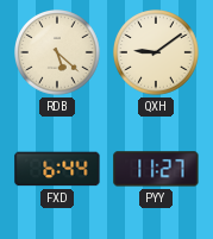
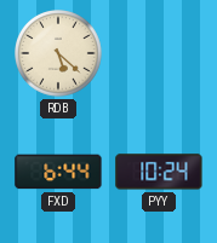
QXH: 9:09 -> none (157, 54)
PYY: 11:27 -> 10:24 (159, 172)
